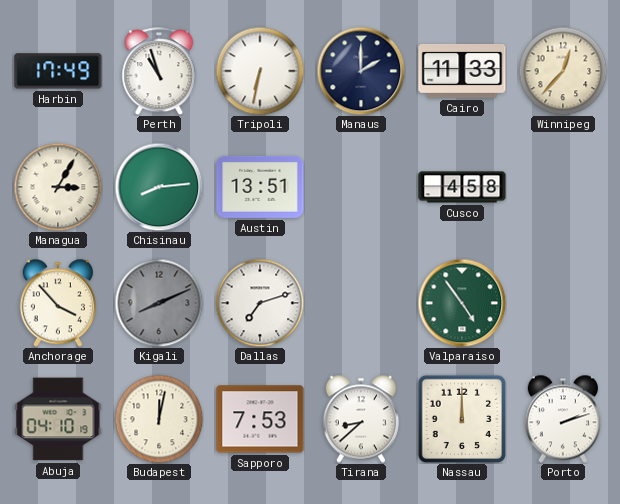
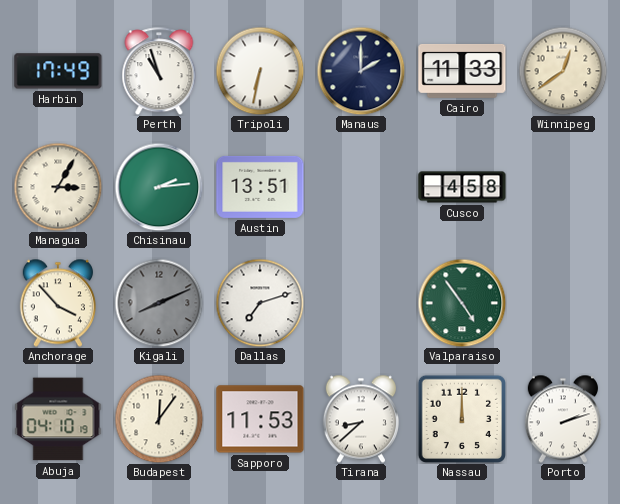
Winnipeg: 12:37 -> 12:39 (563, 71)
Chisinau: 8:14 -> 2:14 (159, 187)
Budapest: 12:02 -> 12:06 (159, 419)
Sapporo: 7:53 -> 11:53 (260, 419)
